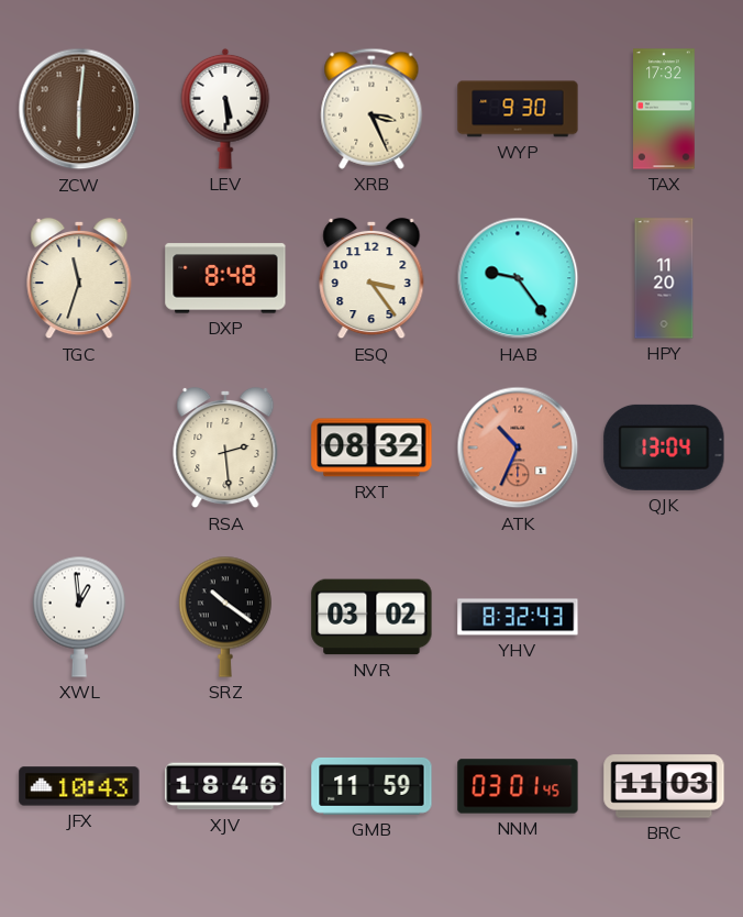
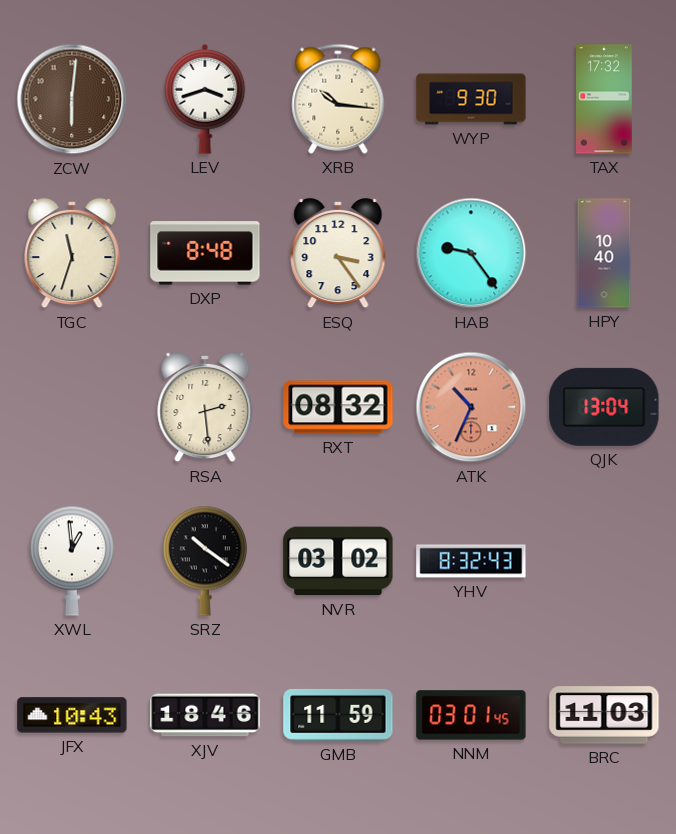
LEV: 5:29 -> 3:42 (205, 99)
XRB: 3:26 -> 10:16 (338, 99)
HPY: 11:20 -> 10:40 (604, 253)
